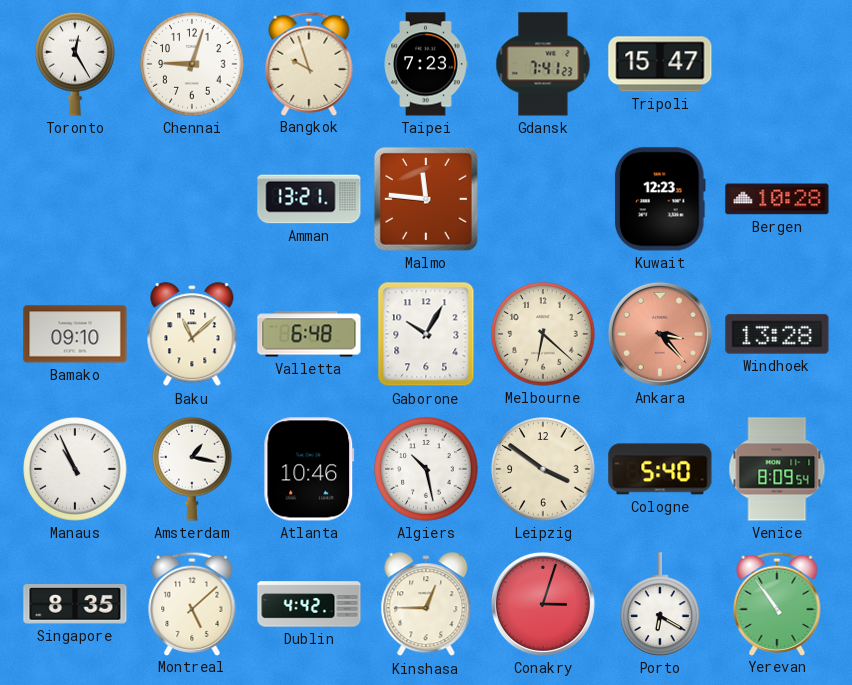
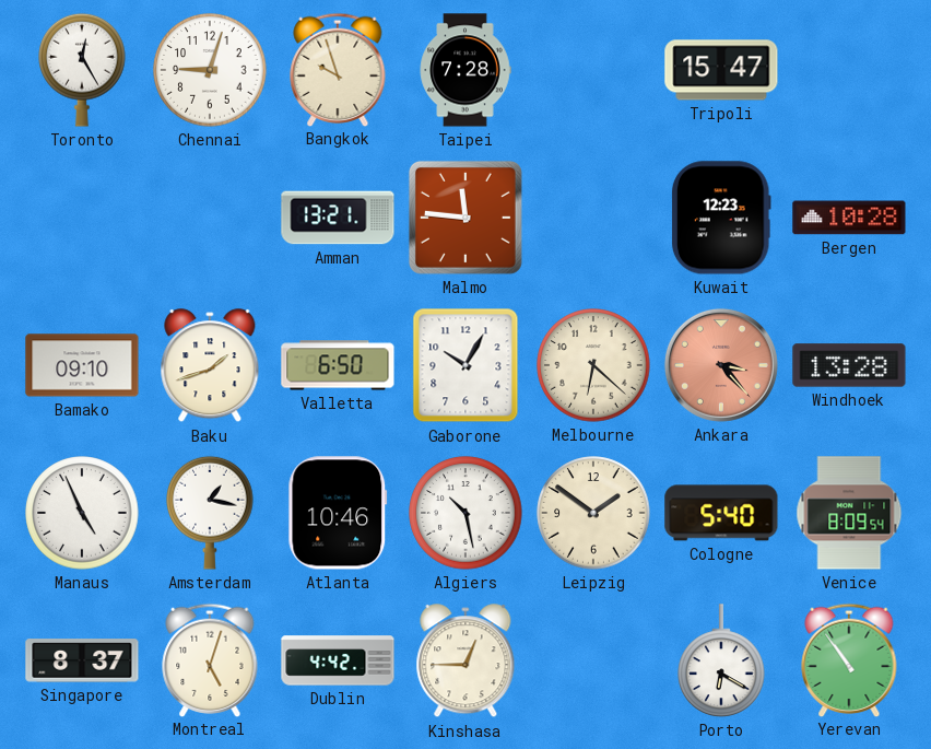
Taipei: 7:23 -> 7:28 (465, 70)
Gdansk: 7:41 -> none (543, 64)
Baku: 11:08 -> 1:42 (210, 366)
Valletta: 6:48 -> 6:50 (338, 365)
Manaus: 10:56 -> 4:56 (82, 513)
Leipzig: 3:51 -> 1:51 (593, 513)
Singapore: 8:35 -> 8:37 (82, 660)
Montreal: 5:08 -> 5:03 (210, 659)
Conakry: 3:03 -> none (543, 604)
